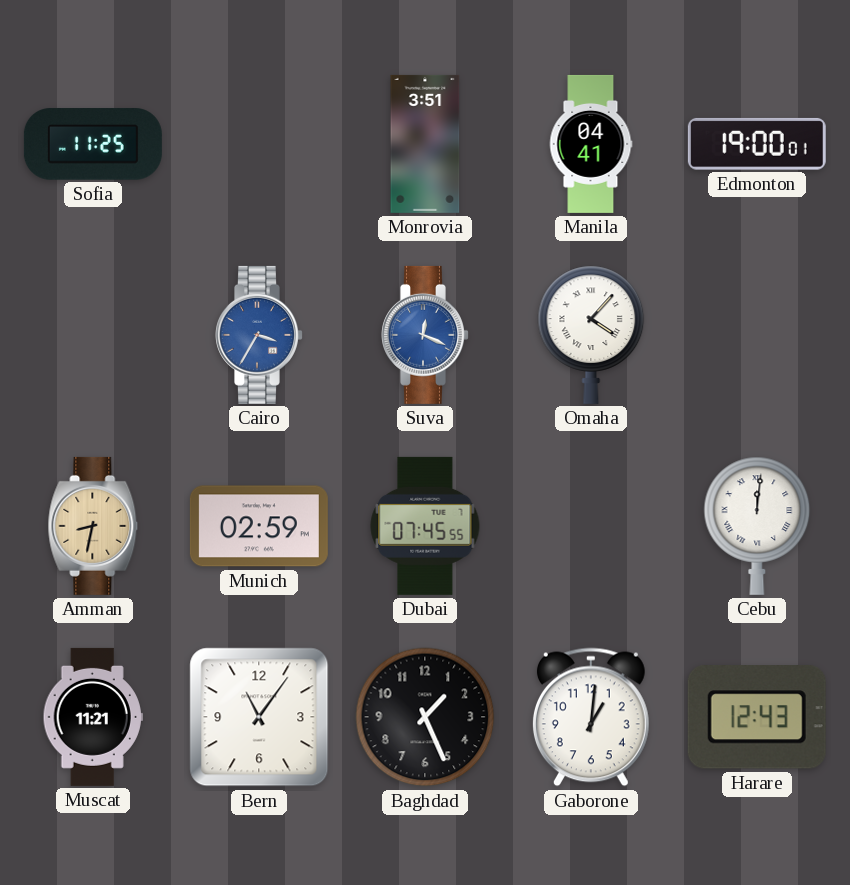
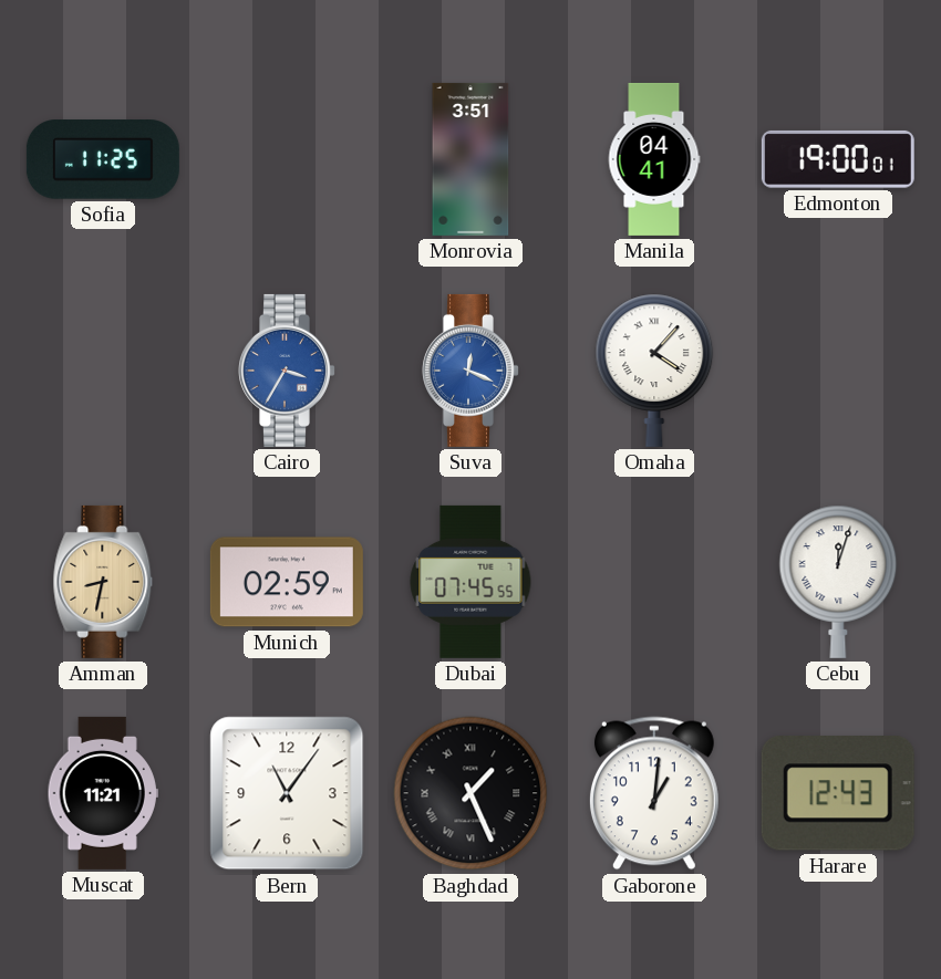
Cebu: 12:01 -> 12:03 (838, 582)
Baghdad numerals: Arabic -> Roman (471, 793)
